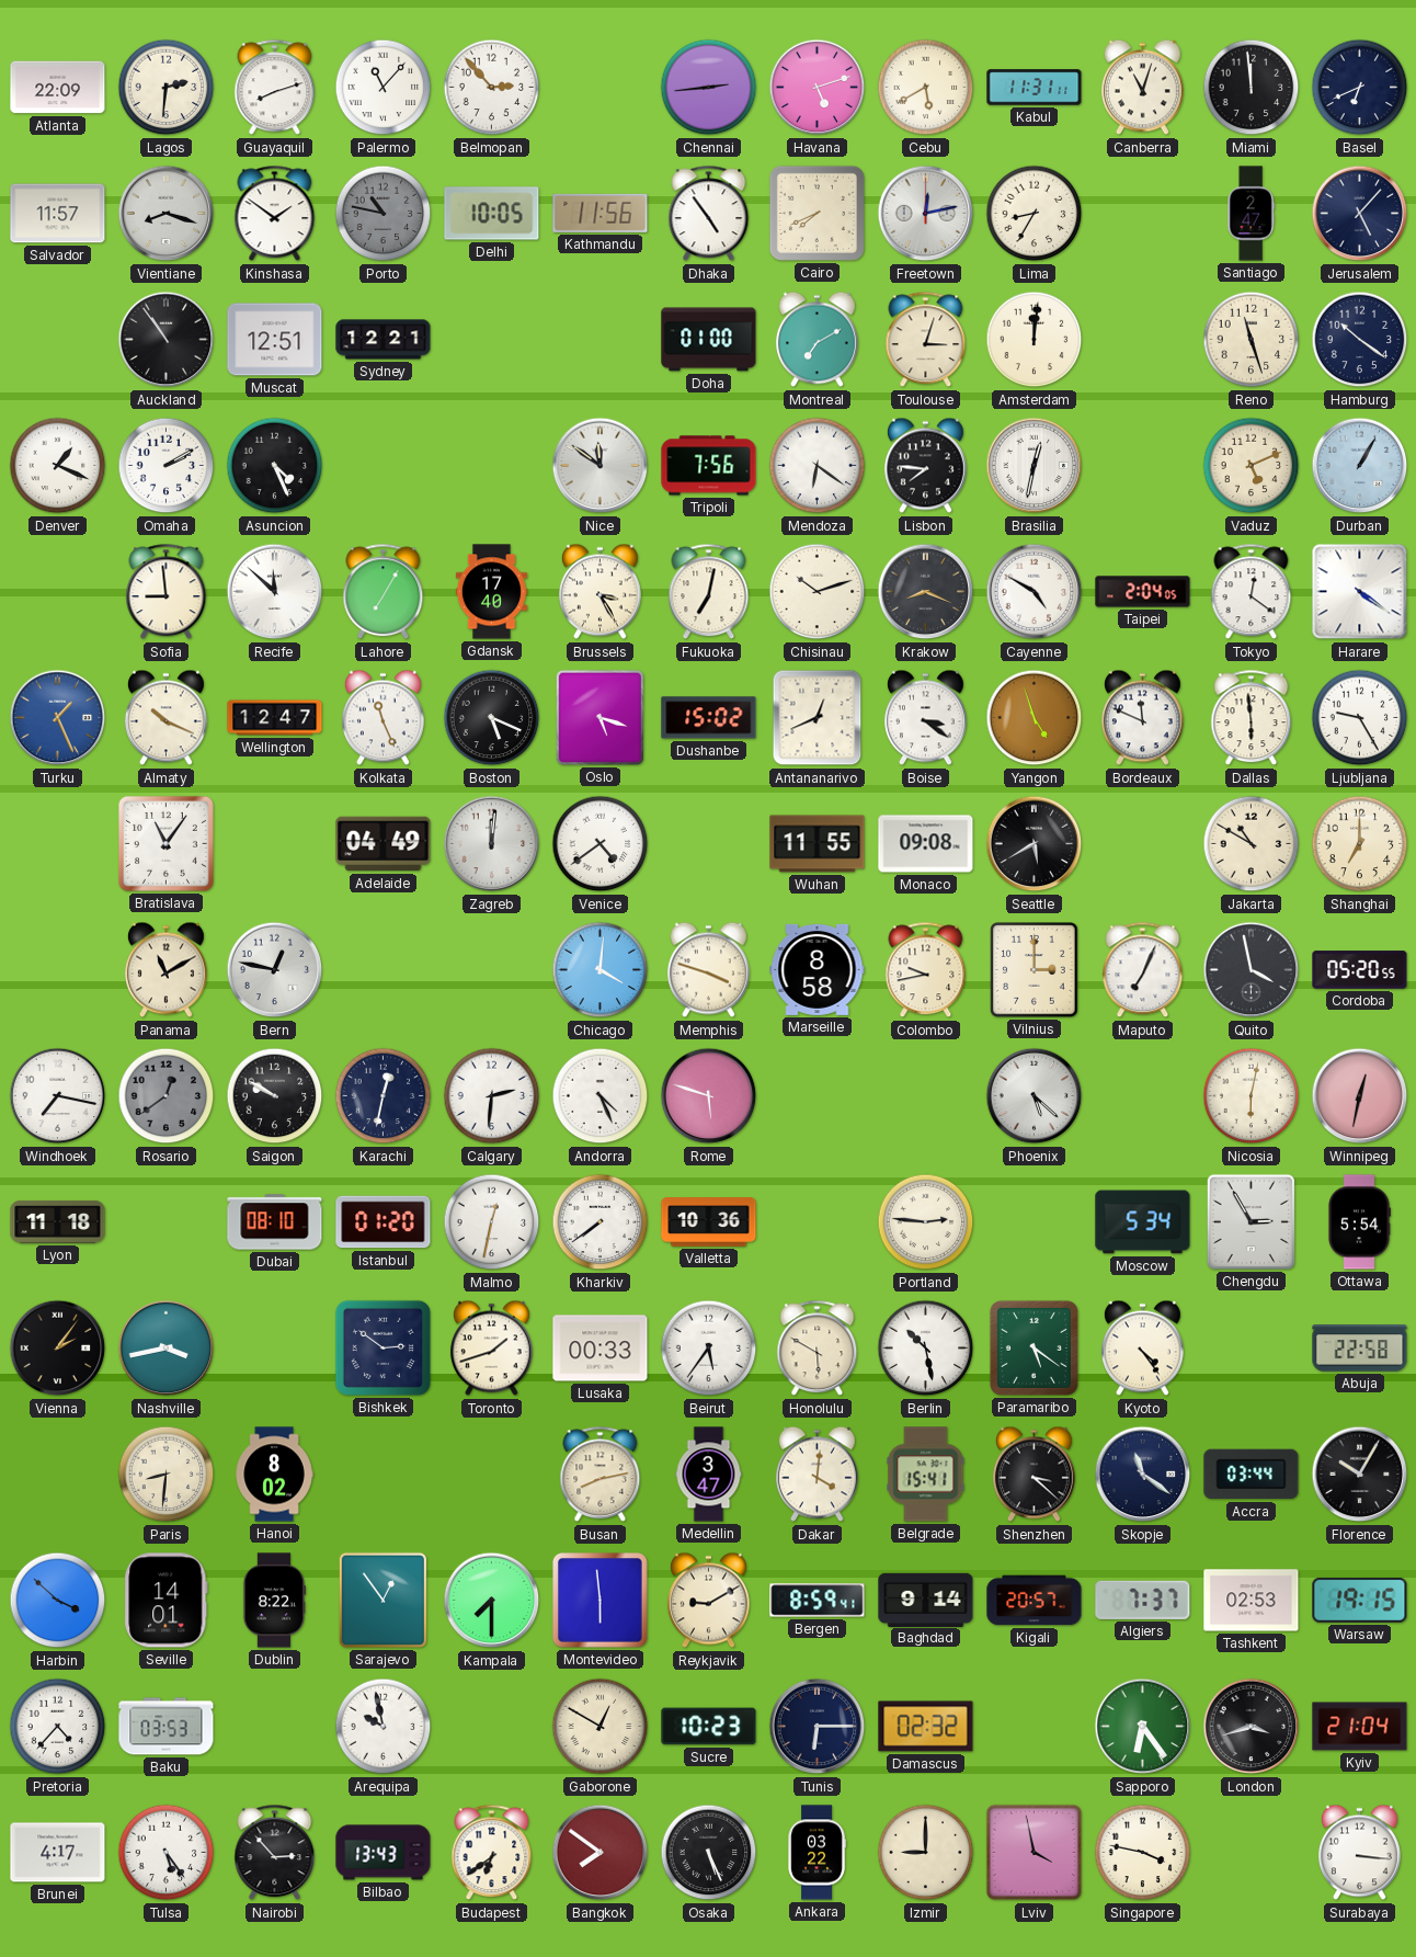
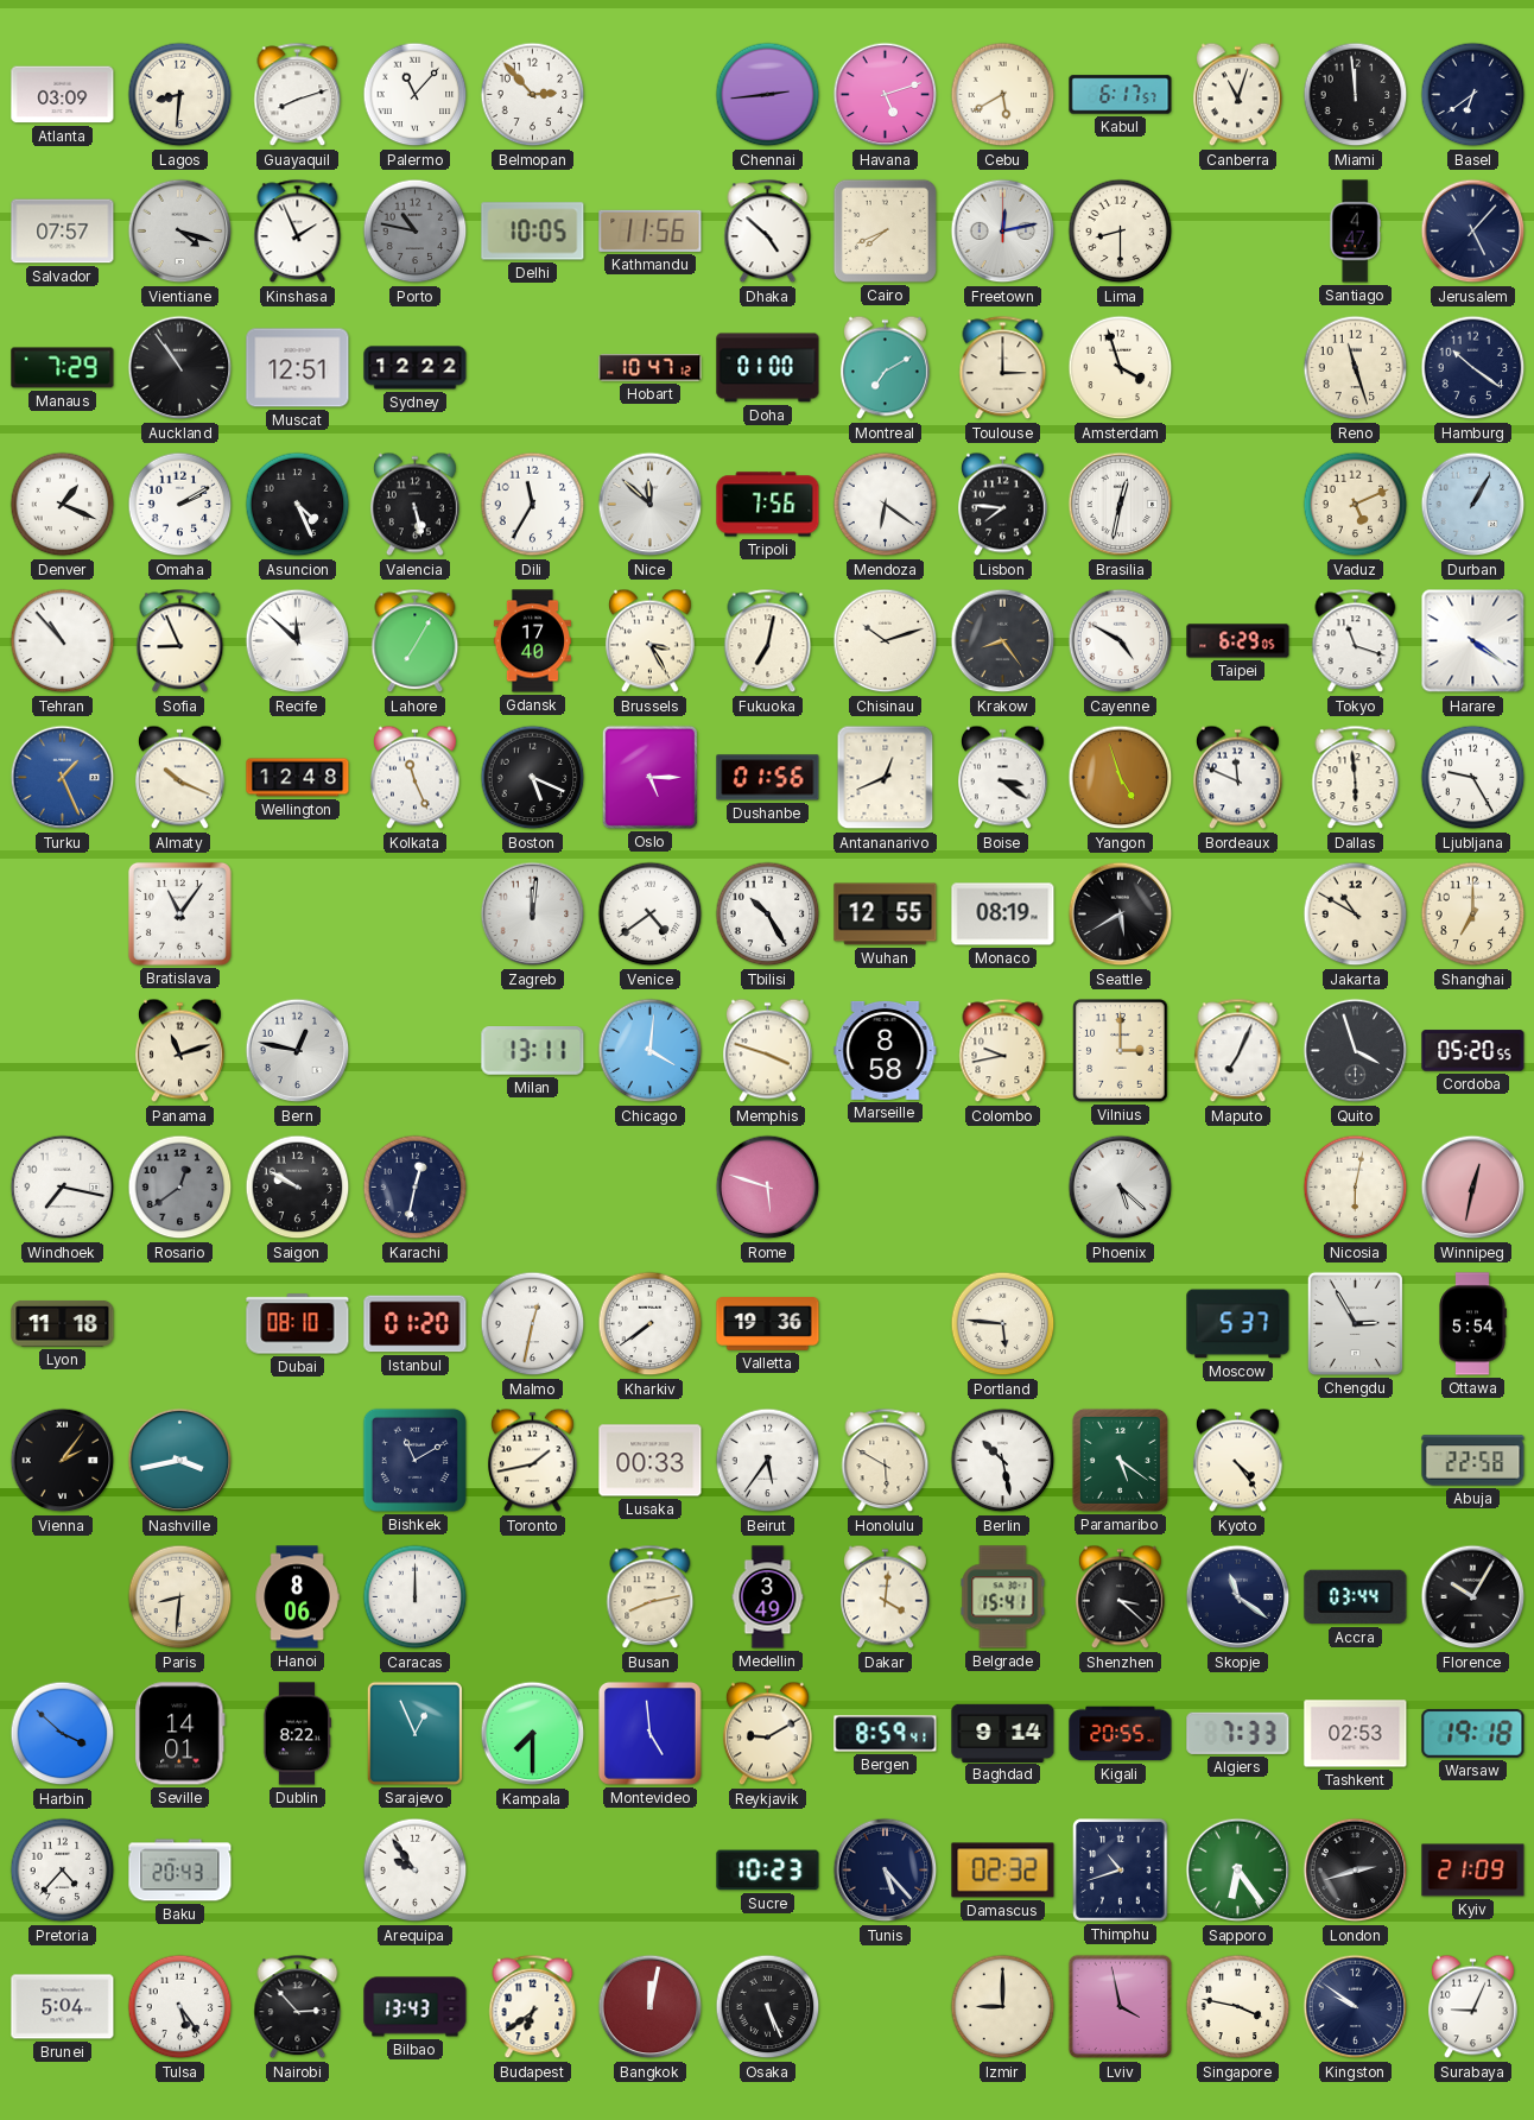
Atlanta: 22:09 -> 03:09 (63, 95)
Lagos: 2:31 -> 8:31 (180, 95)
Kabul: 11:31 -> 6:17 (1121, 95)
Basel: 6:41 -> 6:39 (1473, 95)
Salvador: 11:57 -> 07:57 (63, 232)
Vientiane: 8:18 -> 4:18 (180, 232)
Kinshasa: 1:51 -> 1:56 (298, 232)
Dhaka: 4:54 -> 4:52 (768, 232)
Lima: 8:35 -> 8:30 (1121, 232)
Santiago: 2:47 -> 4:47 (1355, 232)
Manaus: none -> 7:29 (63, 368)
Sydney: 12:21 -> 12:22 (416, 368)
Hobart: none -> 10:47 (651, 368)
Toulouse: 3:03 -> 3:00 (1003, 368)
Amsterdam: 12:01 -> 3:57 (1121, 368)
Valencia: none -> 5:28 (414, 505)
Dili: none -> 11:35 (533, 505)
Nice: 11:51 -> 11:52 (651, 505)
Tehran: none -> 10:53 (63, 641)
Sofia: 8:59 -> 8:56 (180, 641)
Krakow: 8:19 -> 8:24 (1003, 641)
Taipei: 2:04 -> 6:29 (1238, 641)
Tokyo: 12:21 -> 11:18 (1356, 641)
Wellington: 12:47 -> 12:48 (298, 778)
Oslo: 5:18 -> 5:15 (649, 777)
Dushanbe: 15:02 -> 01:56 (768, 778)
Adelaide: 04:49 -> none (384, 844)
Tbilisi: none -> 10:25 (768, 915)
Wuhan: 11:55 -> 12:55 (886, 915)
Monaco: 09:08 -> 08:19 (1003, 915)
Panama: 11:10 -> 11:12 (179, 1051)
Milan: none -> 13:11 (533, 1051)
Quito: 3:58 -> 3:57 (1356, 1051)
Calgary: 2:31 -> none (492, 1096)
Andorra: 4:26 -> none (601, 1096)
Valletta: 10:36 -> 19:36 (768, 1324)
Portland: 2:46 -> 5:46 (1003, 1324)
Moscow: 5:34 -> 5:37 (1238, 1324)
Bishkek: 2:51 -> 11:10 (414, 1460)
Toronto: 1:42 -> 1:43 (532, 1461)
Hanoi: 8:02 -> 8:06 (297, 1597)
Caracas: none -> 12:00 (416, 1597)
Medellin: 3:47 -> 3:49 (768, 1597)
Sarajevo: 12:54 -> 12:56 (414, 1733)
Montevideo: 5:59 -> 4:59 (651, 1734)
Kigali: 20:57 -> 20:55 (1121, 1734)
Algiers: 7:37 -> 7:33 (1238, 1733)
Warsaw: 19:15 -> 19:18 (1473, 1733)
Baku: 03:53 -> 20:43 (180, 1871)
Arequipa: 9:58 -> 9:54 (416, 1871)
Gaborone: 12:50 -> none (601, 1727)
Tunis: 6:15 -> 5:23 (886, 1871)
Thimphu: none -> 10:42 (1121, 1871)
London: 3:42 -> 2:42 (1356, 1871)
Kyiv: 21:04 -> 21:09 (1473, 1871)
Brunei: 4:17 -> 5:04 (63, 2007)
Bangkok: 7:51 -> 12:02 (651, 2007)
Ankara: 03:22 -> none (817, 1853)
Kingston: none -> 9:51 (1356, 2007)
Surabaya: 3:16 -> 9:04 (1472, 2007)
